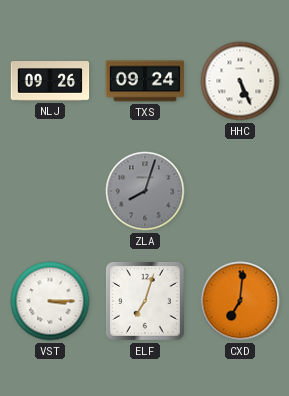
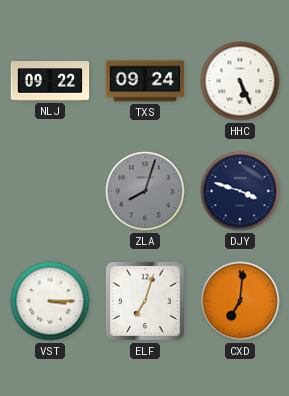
NLJ: 09:26 -> 09:22 (50, 81)
DJY: none -> 3:48 (240, 191)
